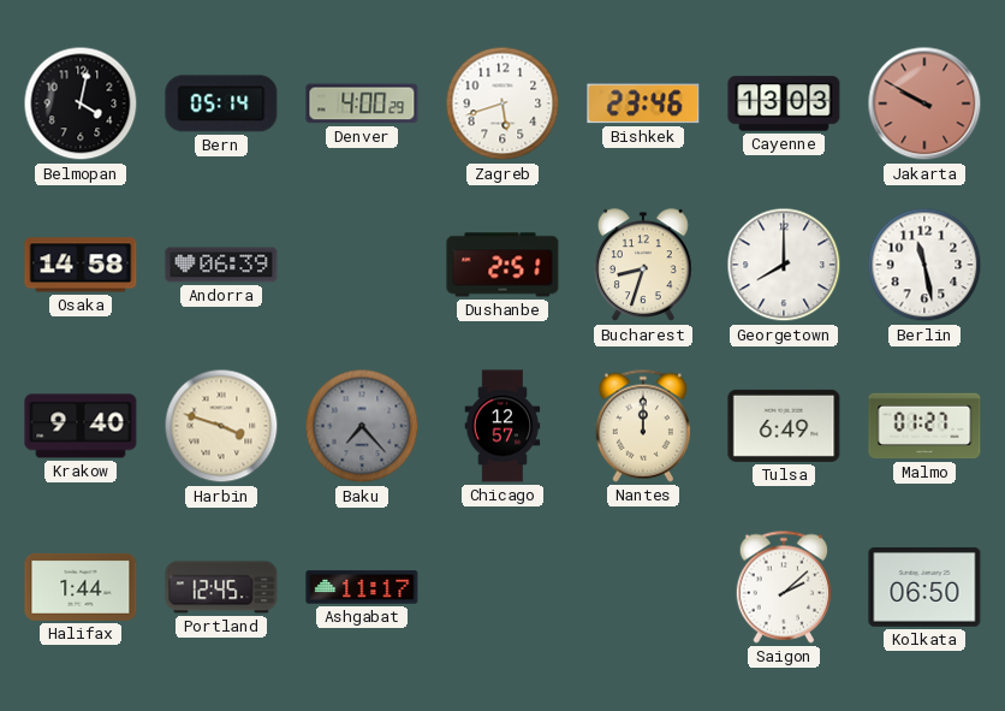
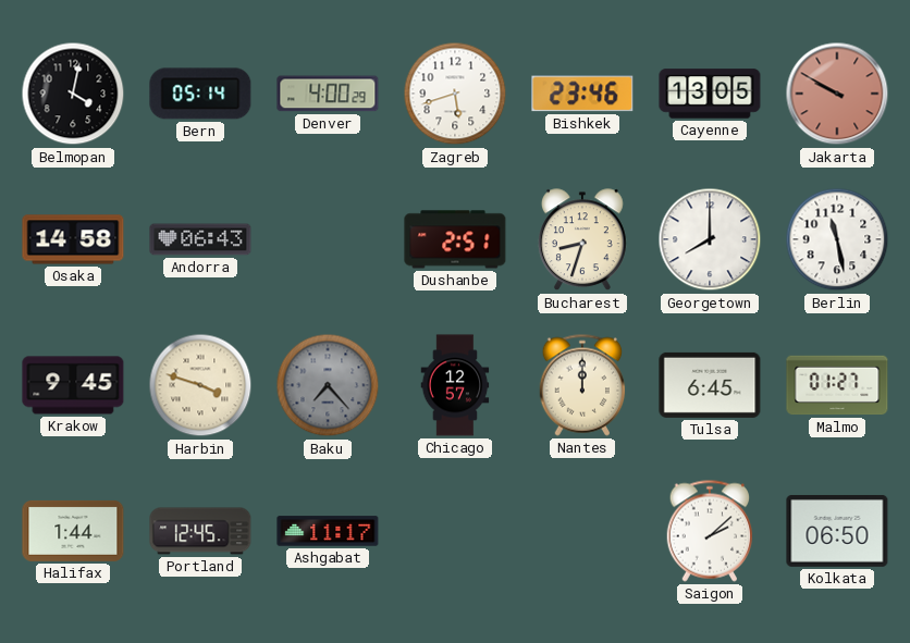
Cayenne: 13:03 -> 13:05 (710, 94)
Andorra: 06:39 -> 06:43 (200, 239)
Krakow: 9:40 -> 9:45 (73, 385)
Tulsa: 6:49 -> 6:45 (710, 385)
